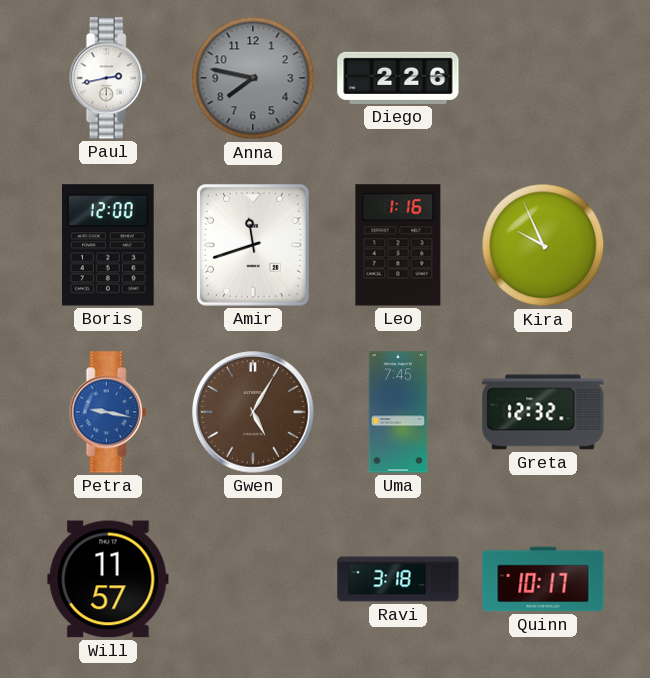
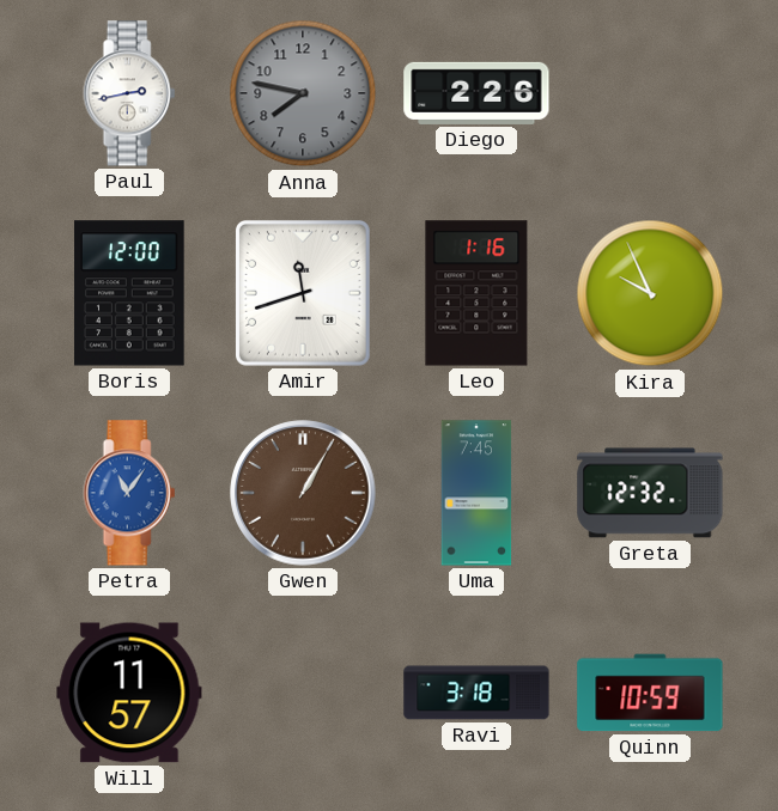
Petra: 9:17 -> 11:06 (129, 493)
Gwen: 5:05 -> 1:05 (303, 493)
Quinn: 10:17 -> 10:59 (650, 693)
